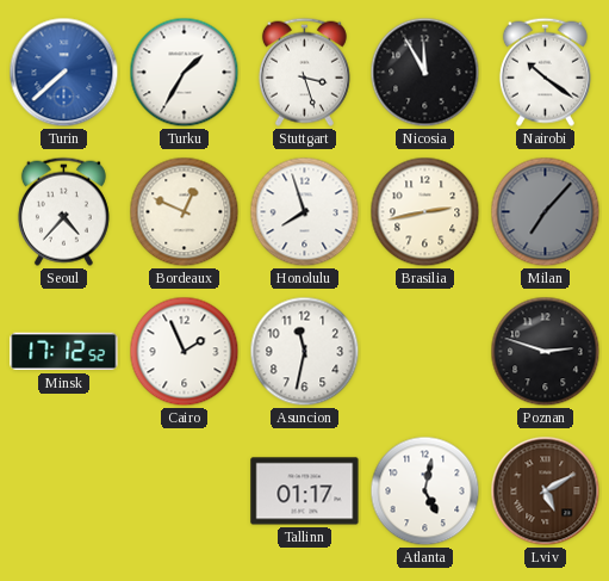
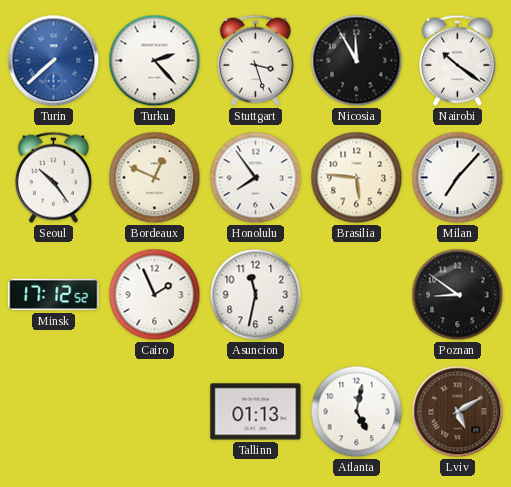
Turku: 1:35 -> 2:23 (155, 61)
Seoul: 4:37 -> 10:24 (53, 177)
Honolulu: 7:57 -> 7:54 (256, 178)
Brasilia: 2:43 -> 5:46 (357, 178)
Milan dial: grey -> white (458, 178)
Poznan: 2:48 -> 8:51 (458, 295)
Tallinn: 01:17 -> 01:13 (256, 412)
